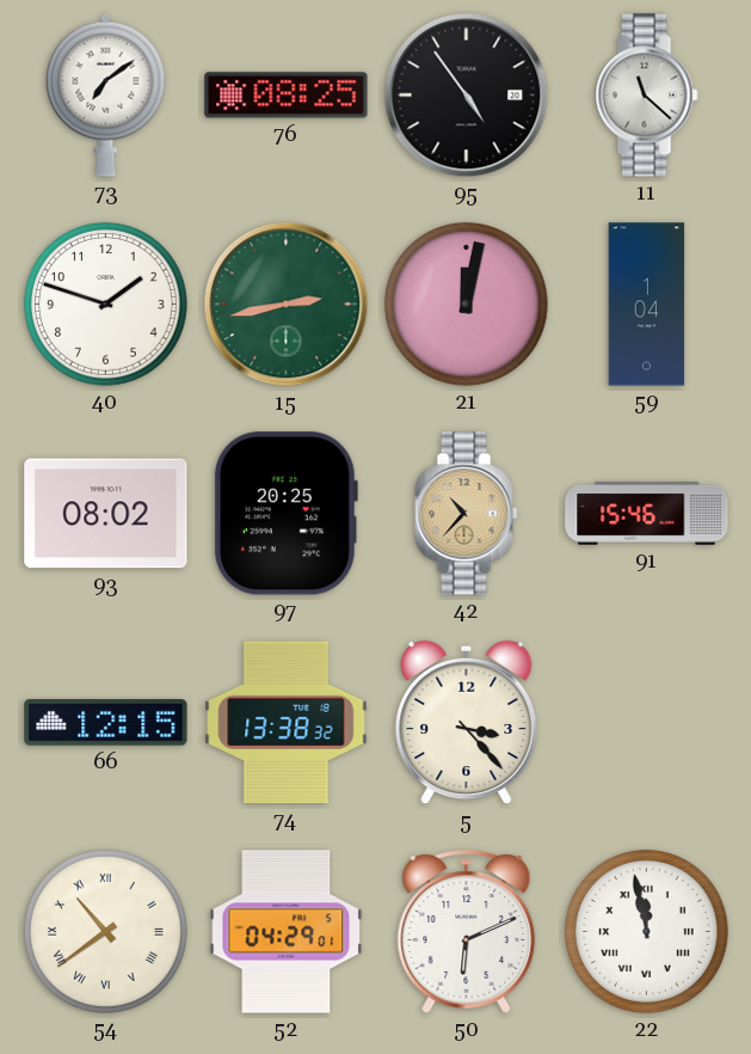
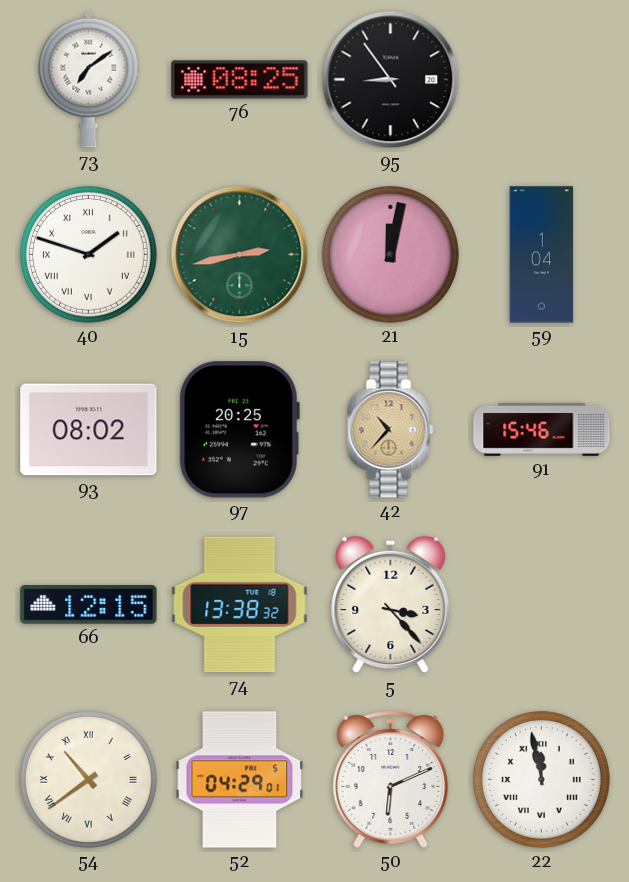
95: 4:54 -> 8:54 (391, 80)
11: 11:22 -> none (647, 96)
40 numerals: Arabic -> Roman (88, 254)
